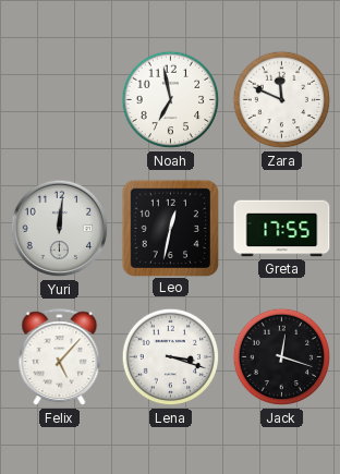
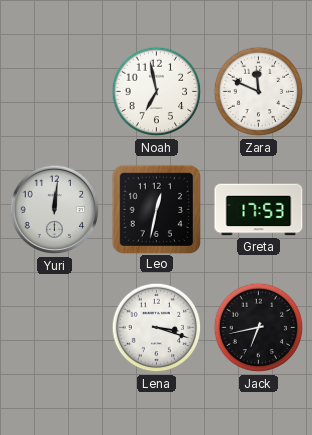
Greta: 17:55 -> 17:53 (259, 210)
Felix: 5:07 -> none (60, 357)
Jack: 12:18 -> 6:43 (259, 328)
